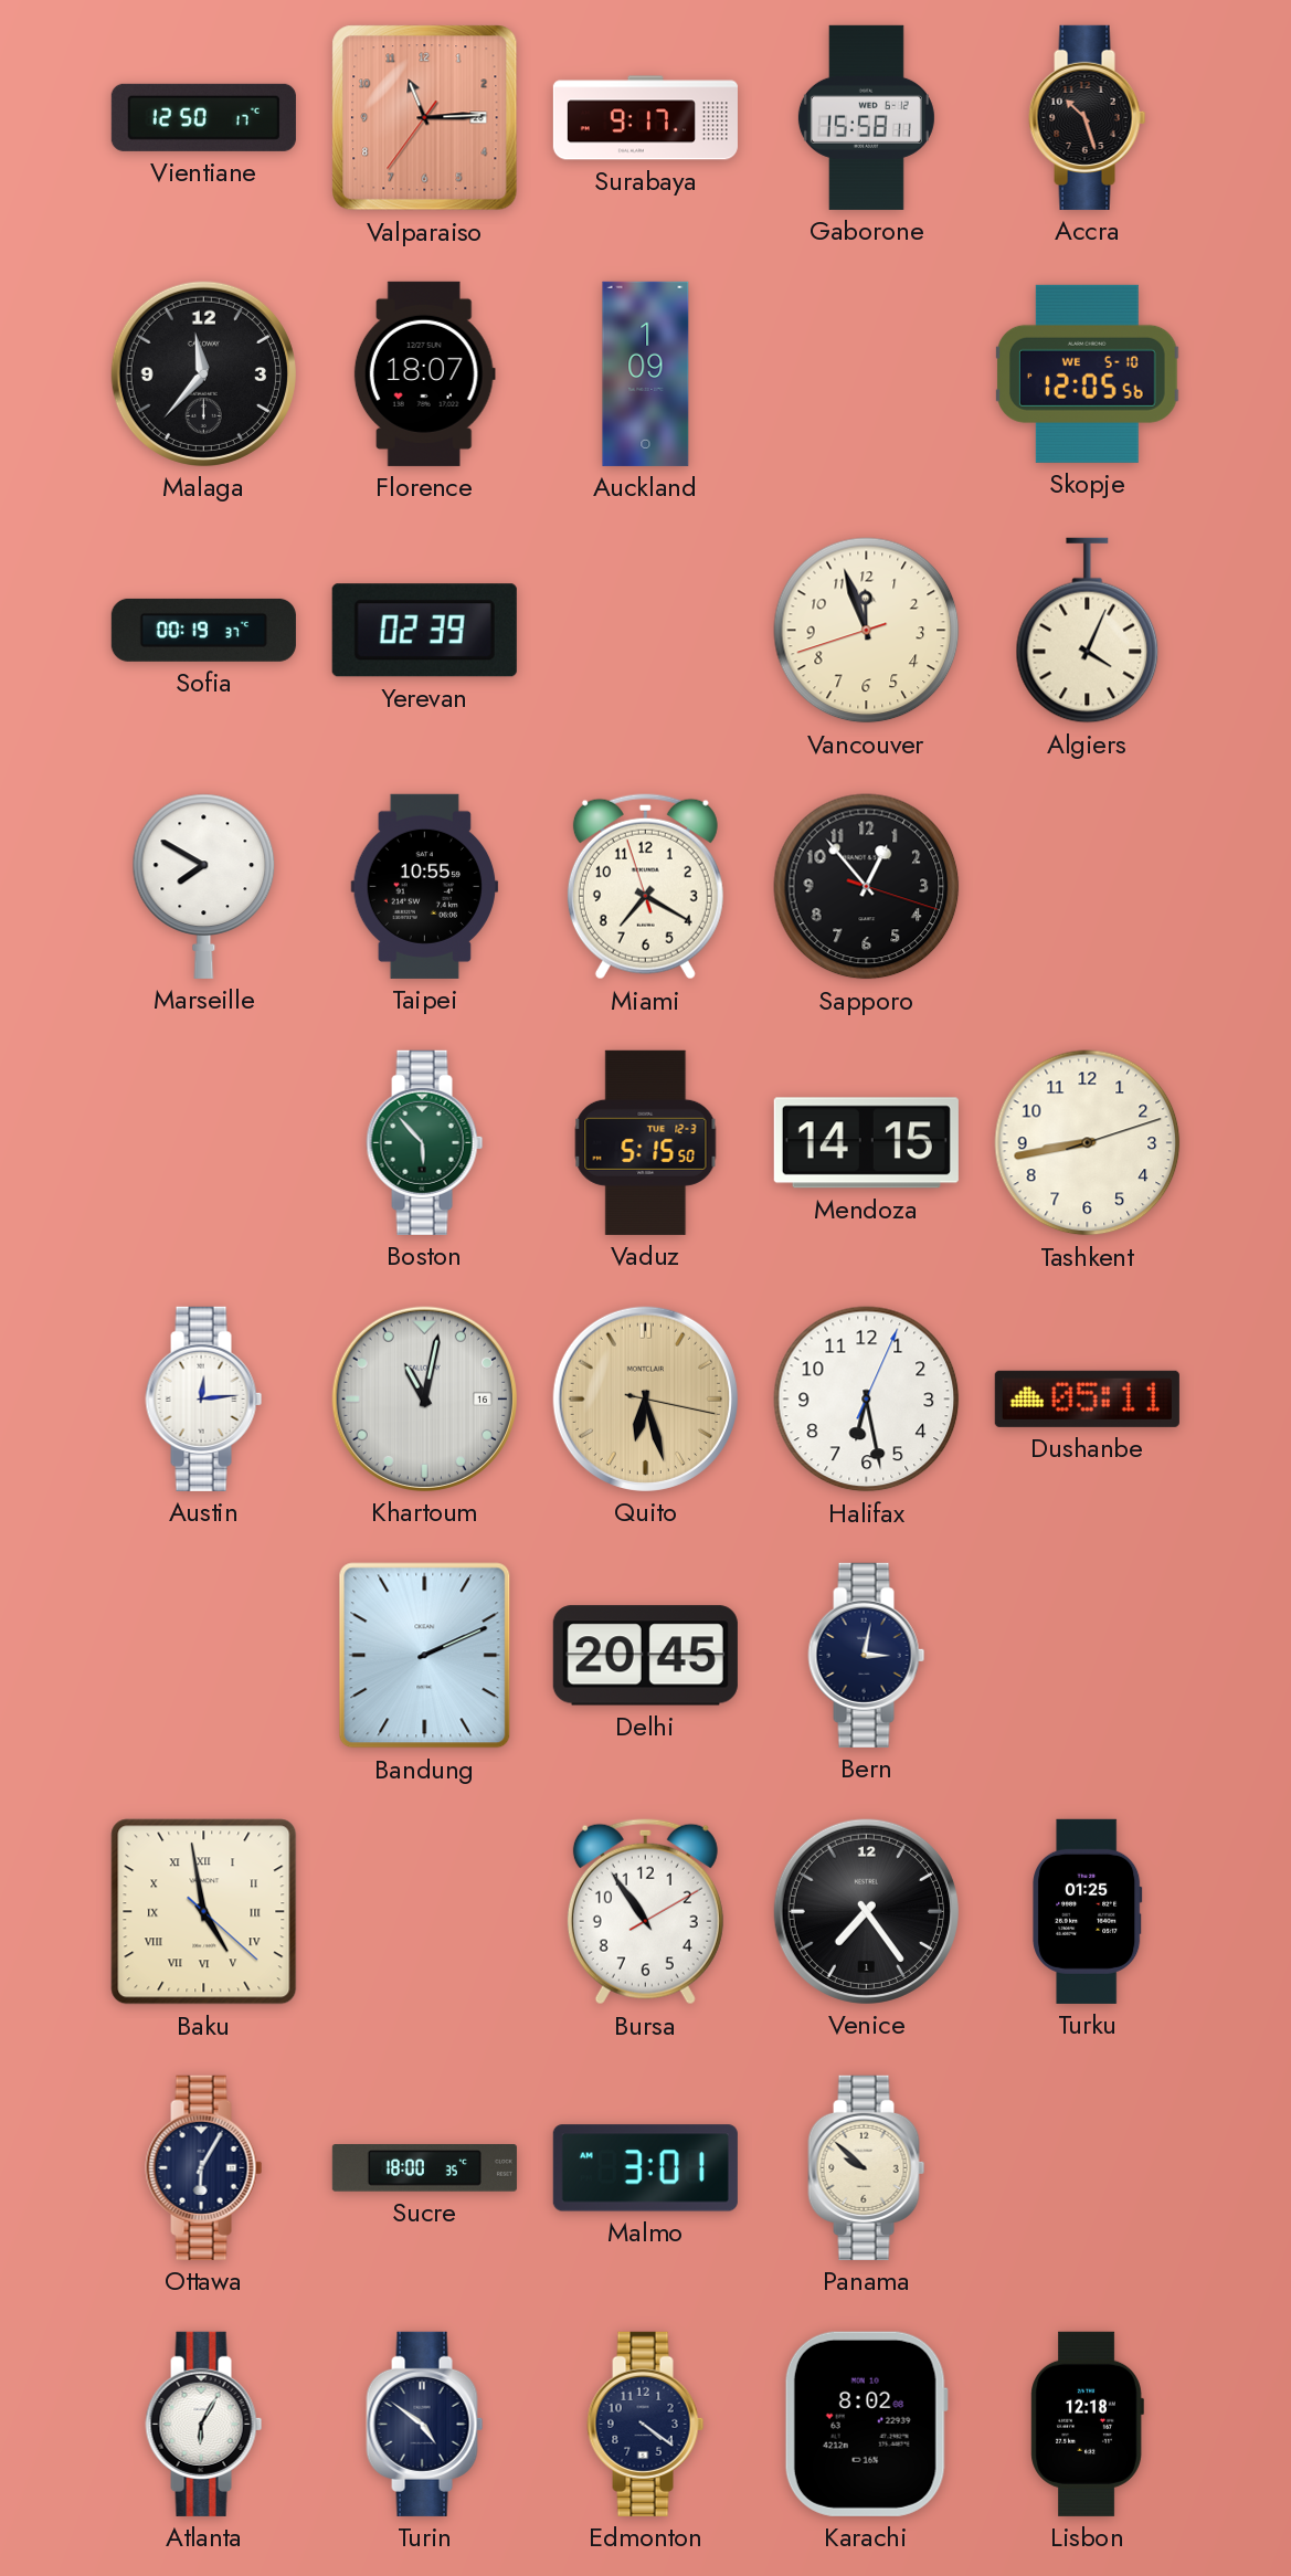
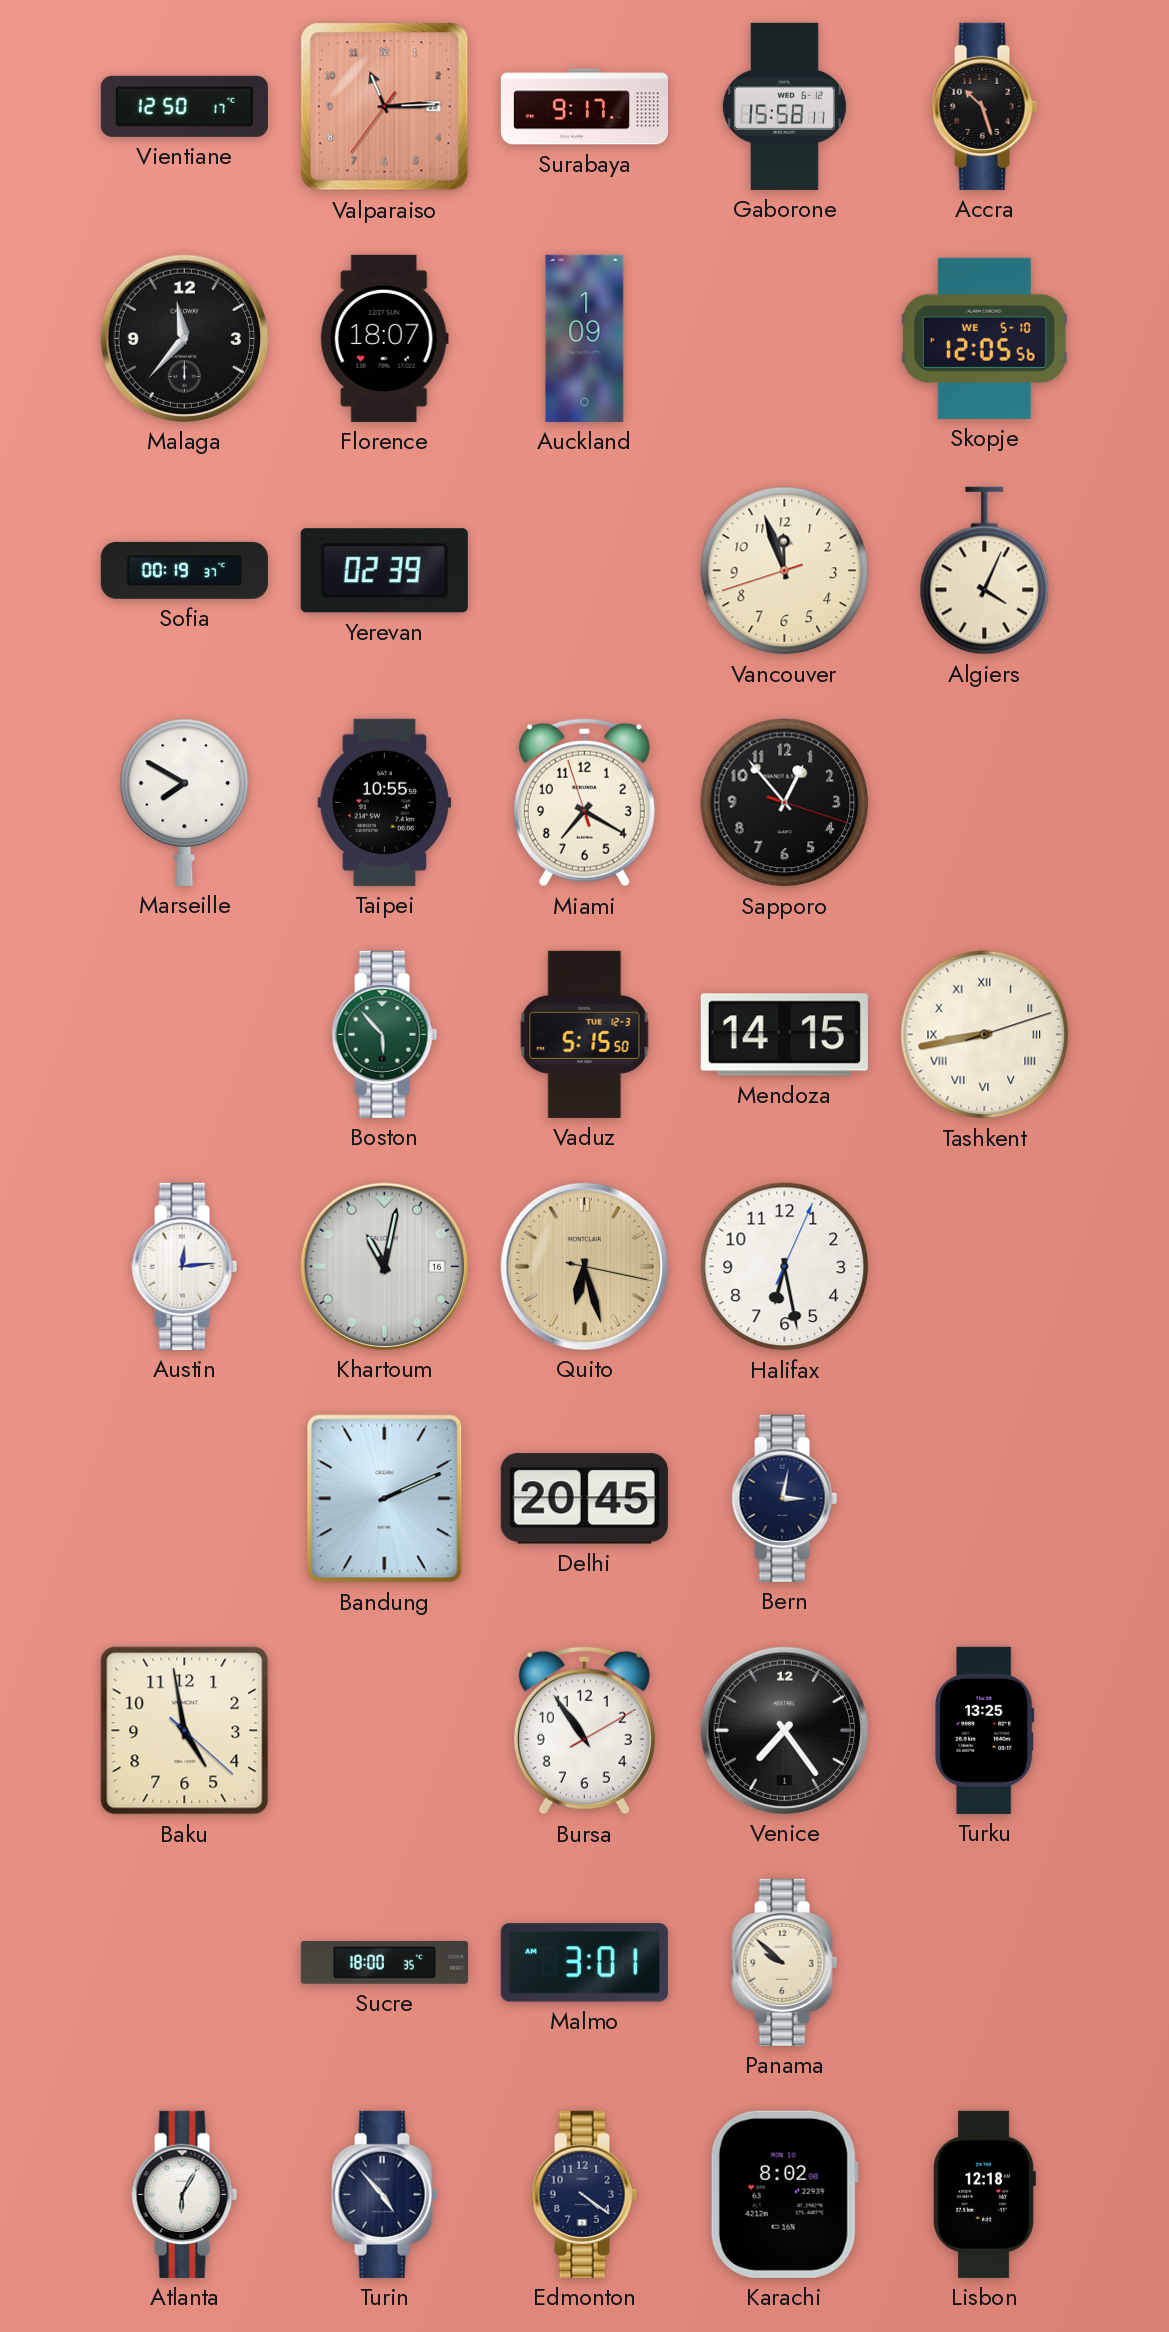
Tashkent numerals: Arabic -> Roman (985, 1035)
Dushanbe: 05:11 -> none (1087, 1398)
Baku numerals: Roman -> Arabic (185, 1731)
Turku: 01:25 -> 13:25 (985, 1730)
Ottawa: 6:05 -> none (204, 2167)
Turin: 4:51 -> 4:53 (385, 2194)
